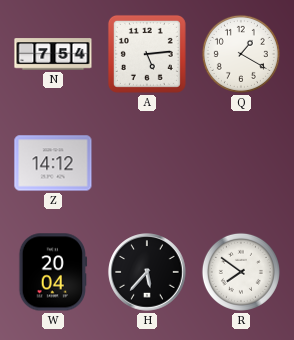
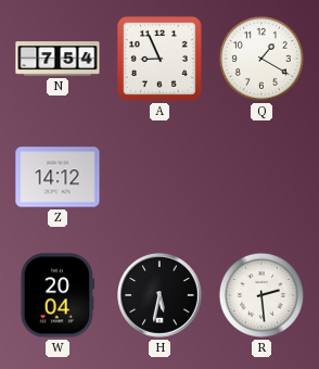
A: 5:14 -> 8:56 (159, 59)
H: 5:37 -> 5:32 (159, 295)
R: 7:51 -> 2:29 (261, 295)
